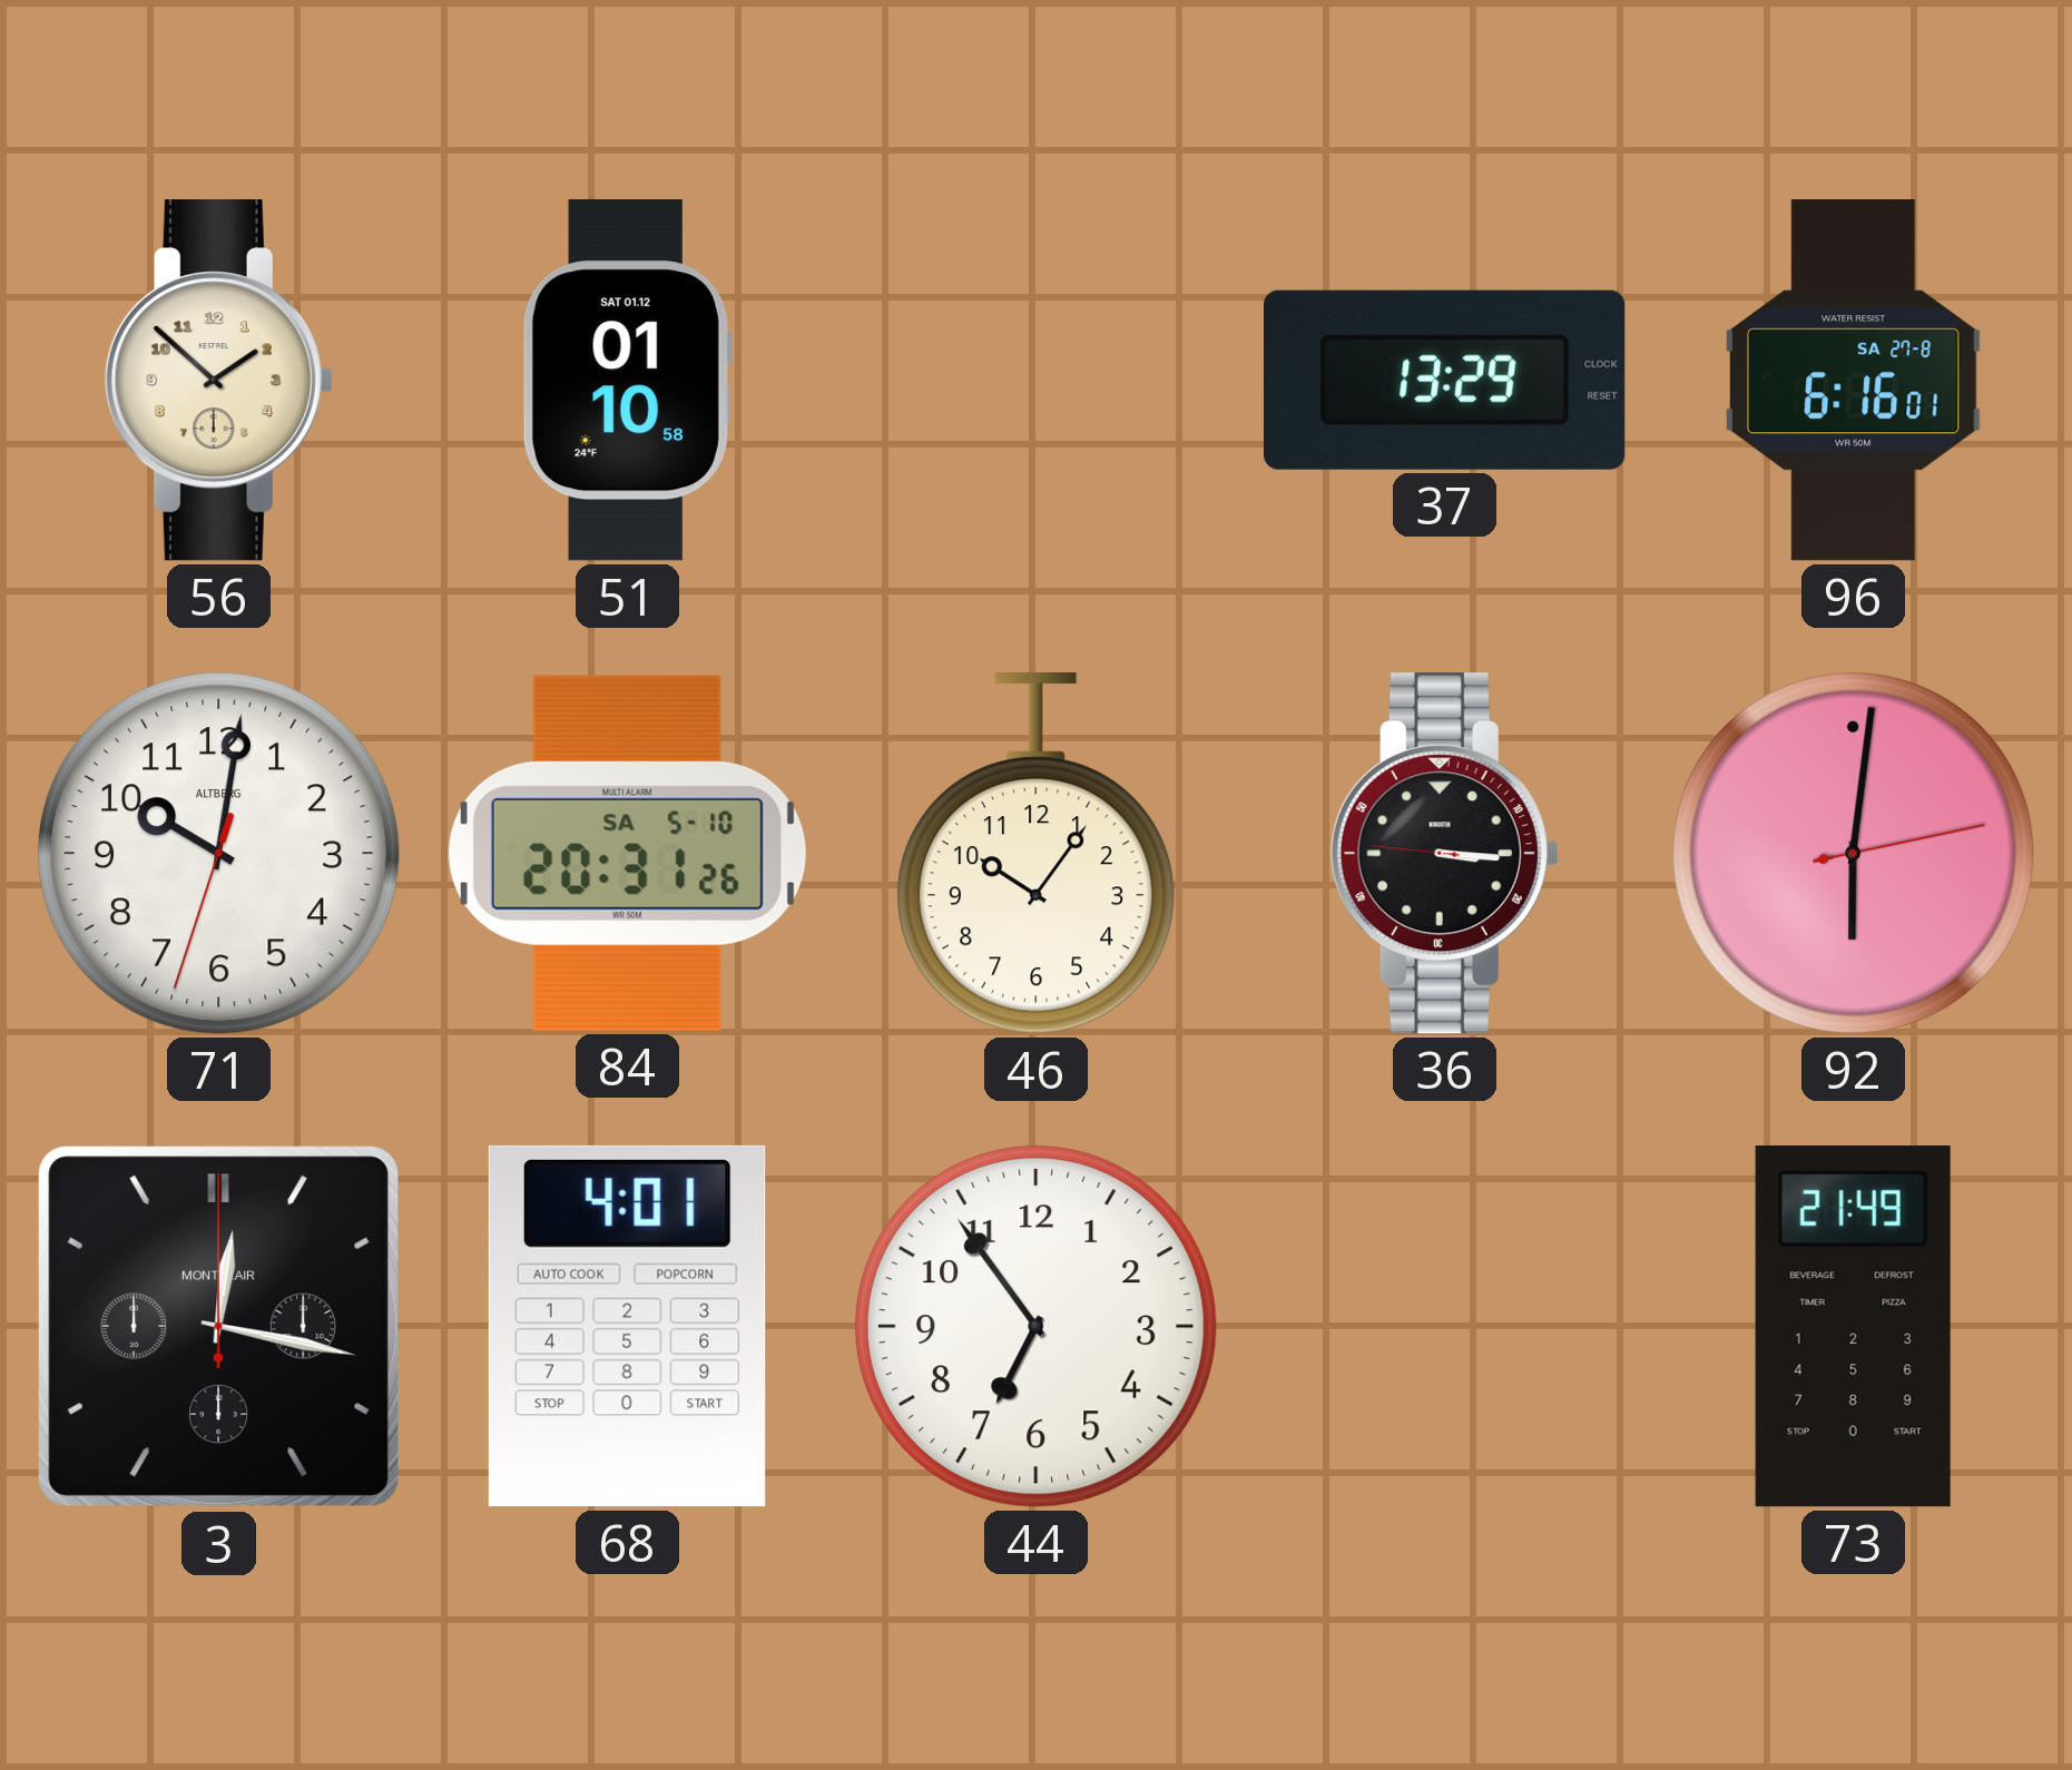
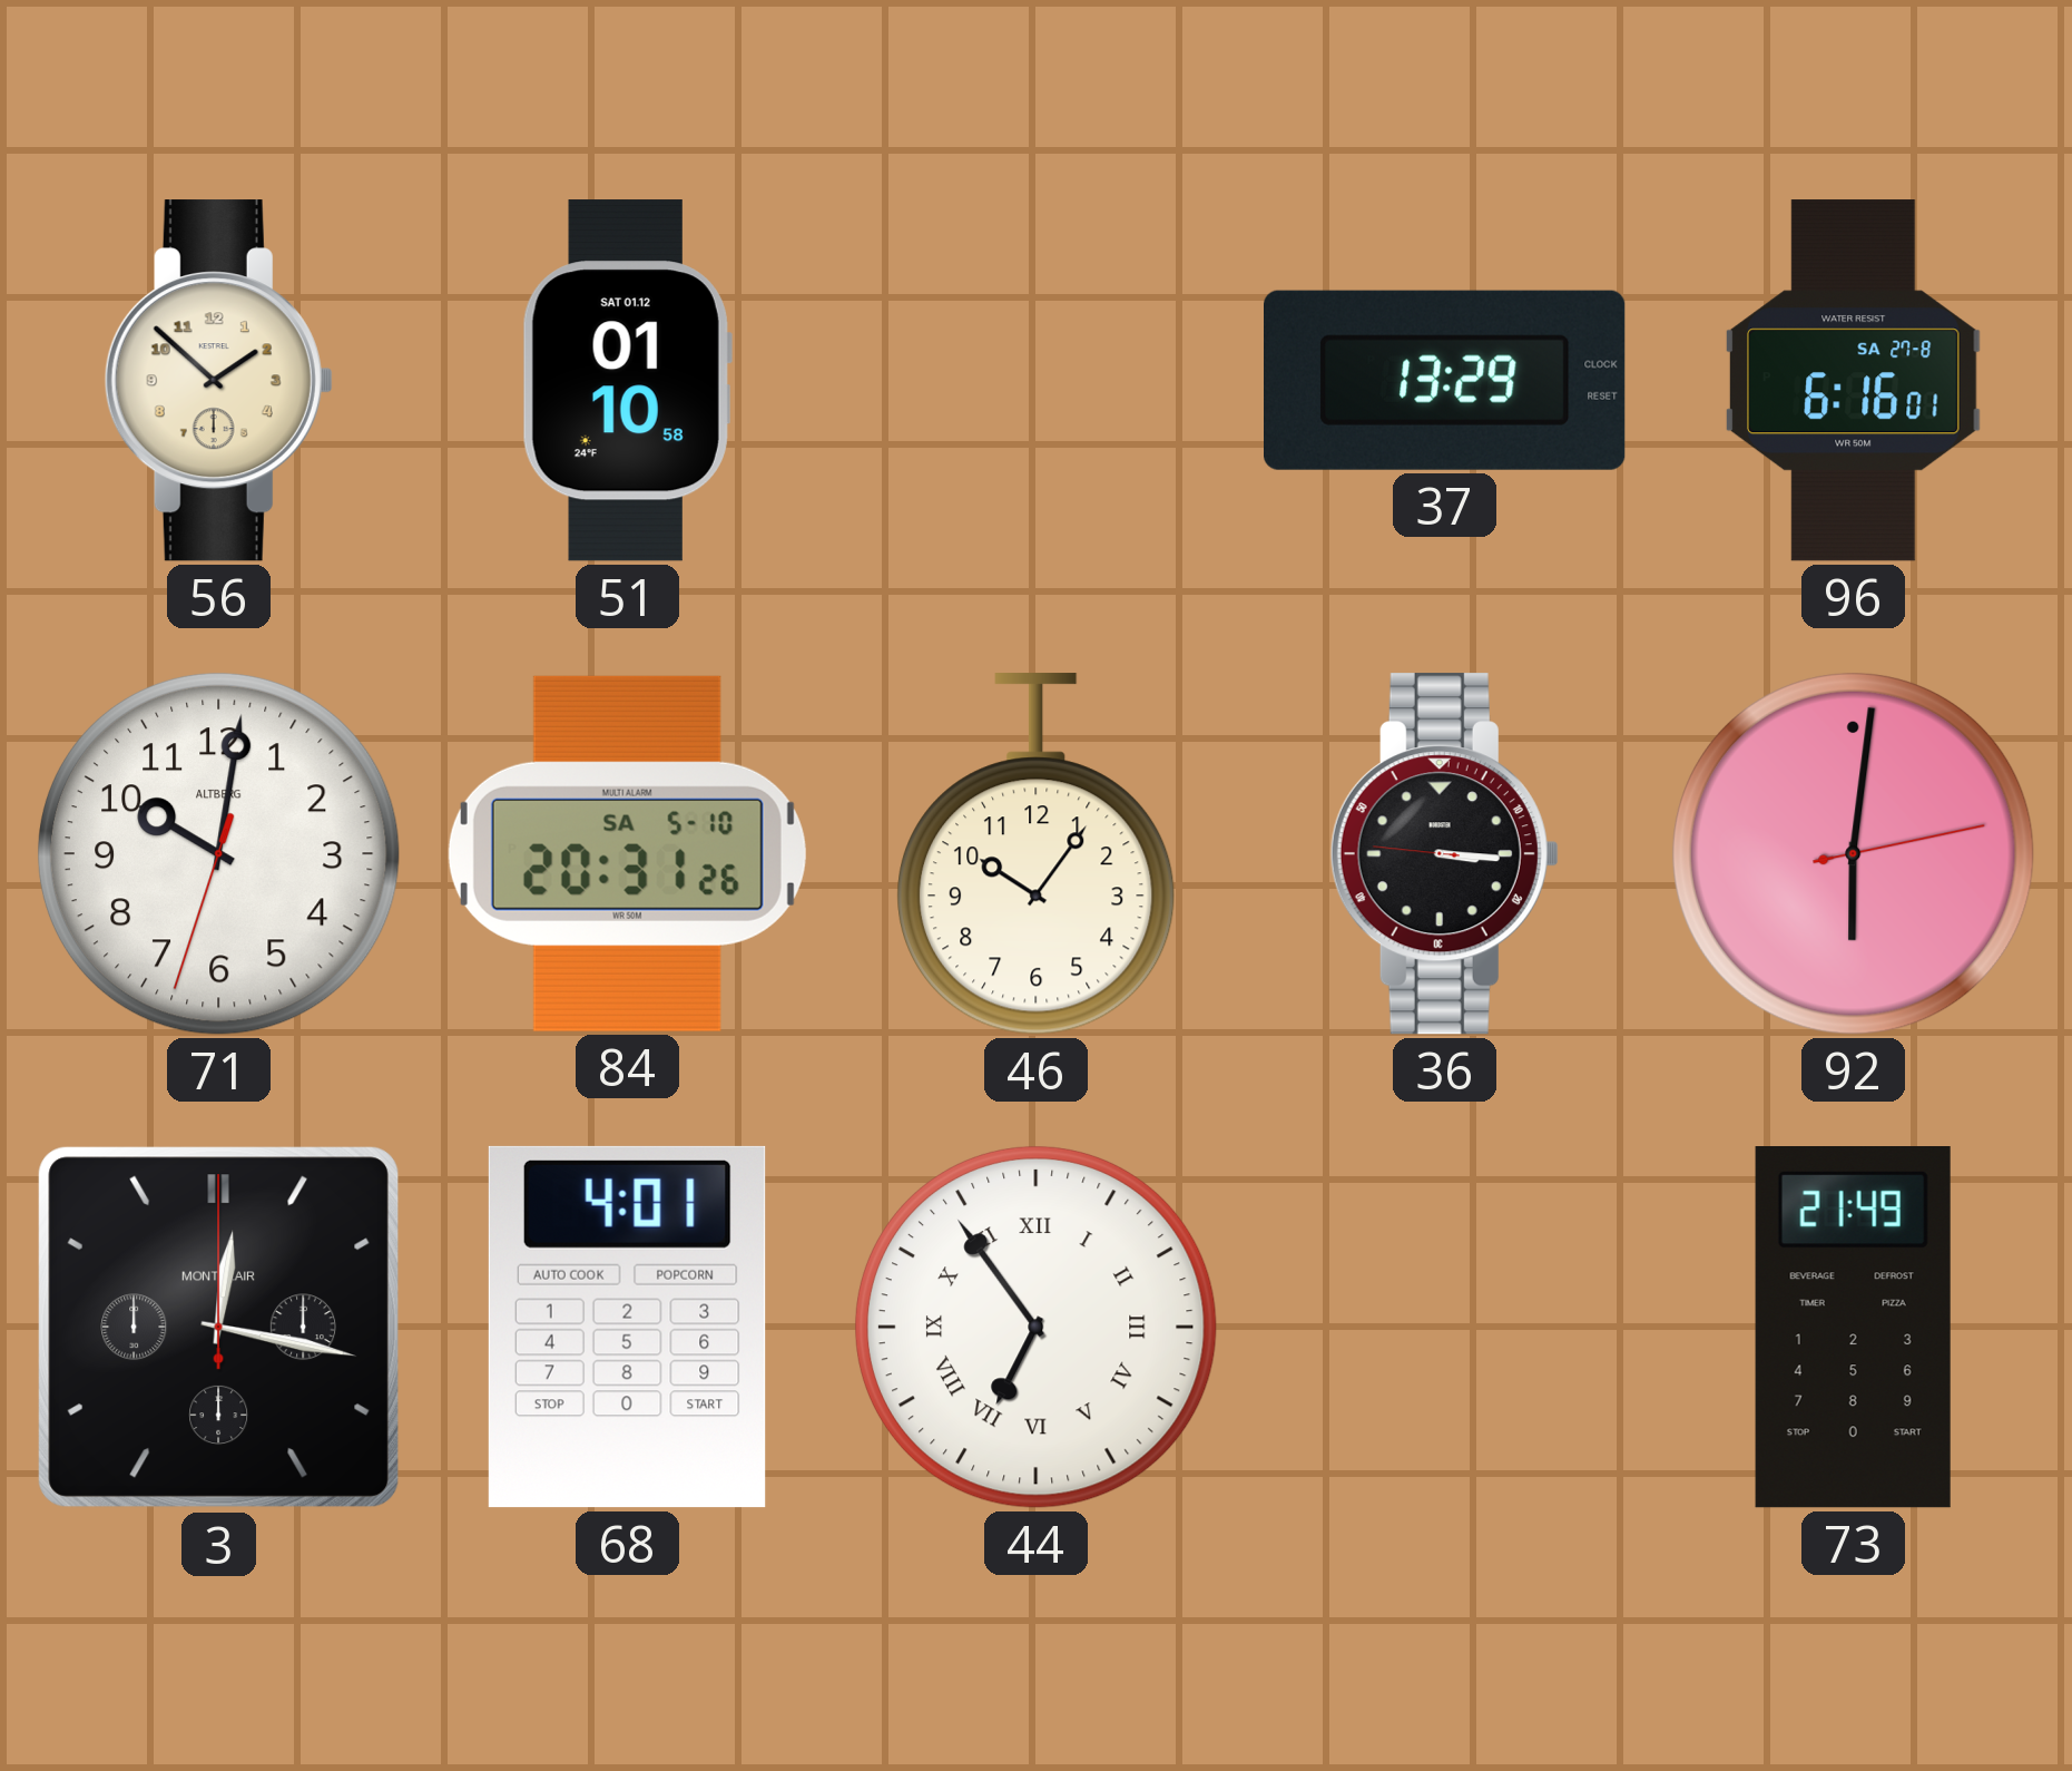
44 numerals: Arabic -> Roman (1035, 1327)
